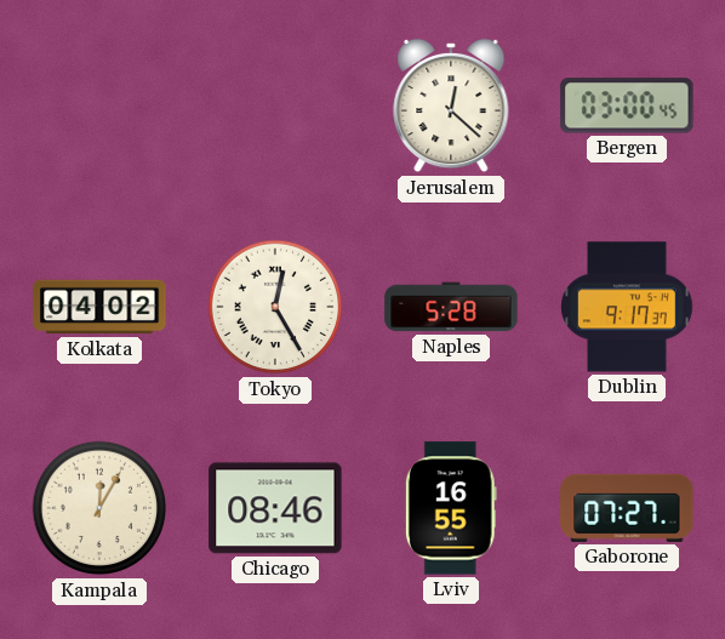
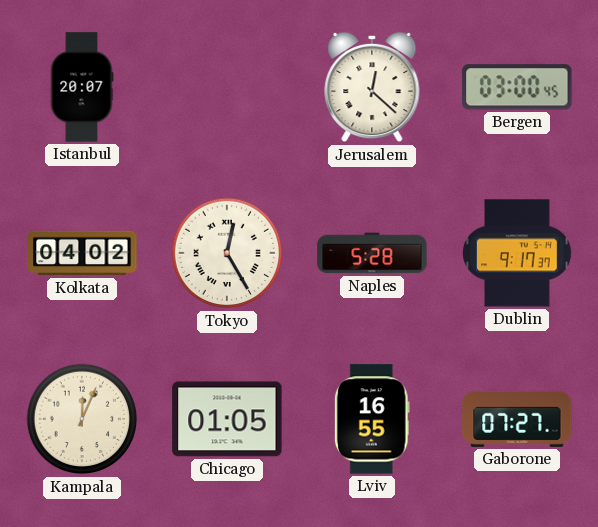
Istanbul: none -> 20:07 (82, 87)
Kampala: 12:05 -> 12:04 (82, 419)
Chicago: 08:46 -> 01:05 (227, 419)
